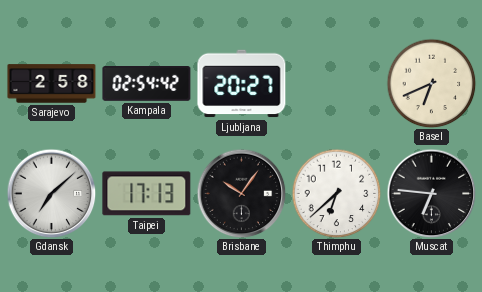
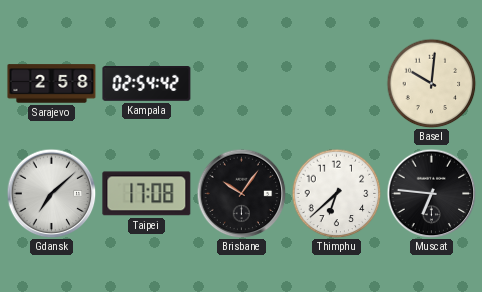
Ljubljana: 20:27 -> none (242, 84)
Basel: 6:41 -> 10:01 (431, 83)
Taipei: 17:13 -> 17:08 (147, 194)
